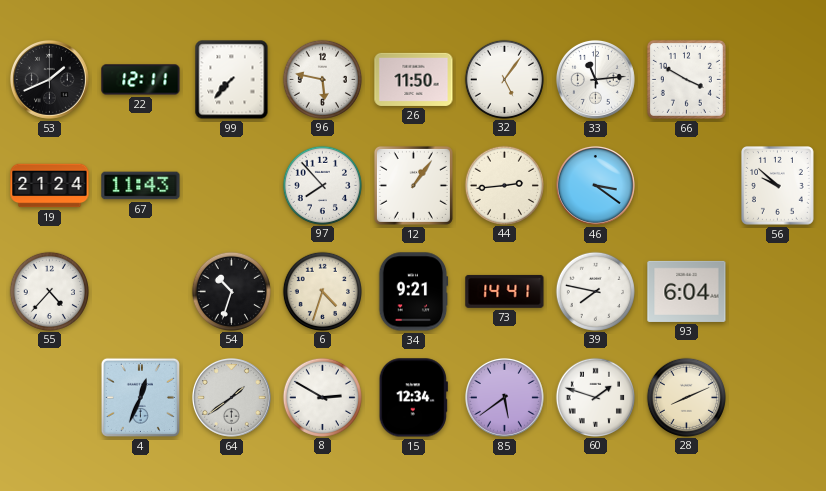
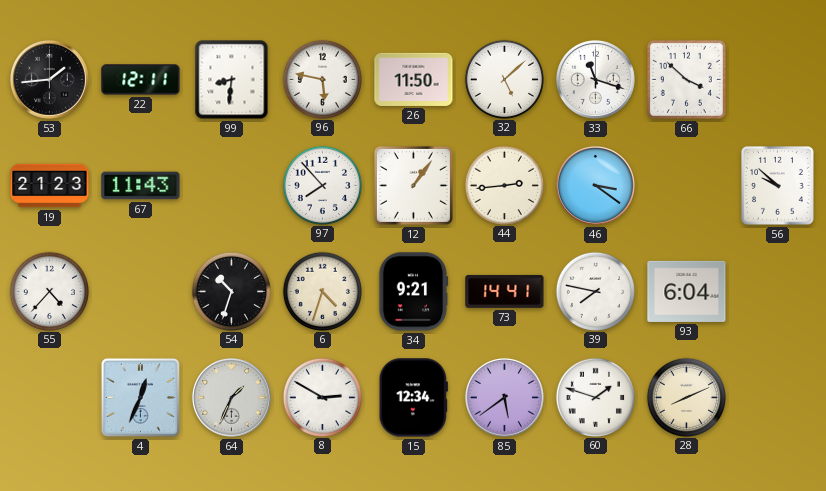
53: 1:41 -> 1:44 (49, 79)
99: 7:37 -> 8:31 (232, 80)
32: 5:06 -> 5:08 (504, 79)
33: 11:14 -> 11:18 (595, 79)
66: 3:50 -> 3:52 (686, 79)
19: 21:24 -> 21:23 (50, 186)
64: 1:39 -> 1:34 (231, 397)
